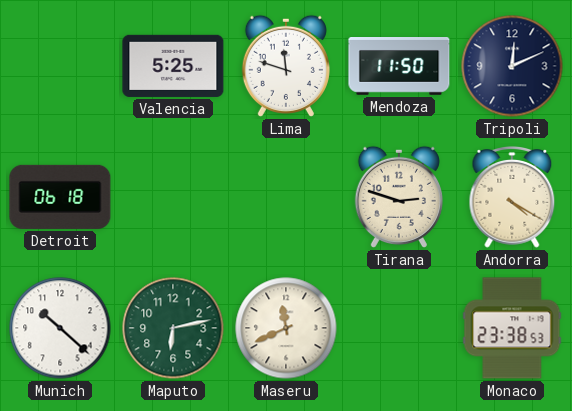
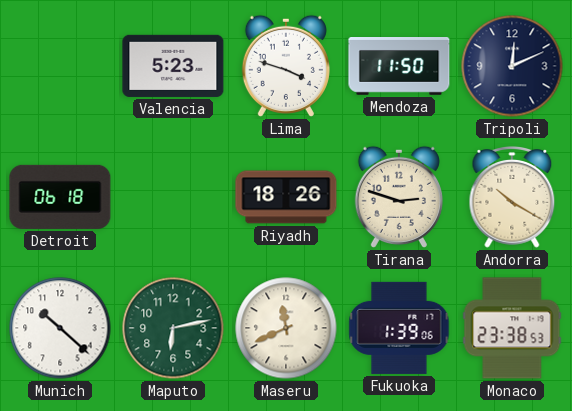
Valencia: 5:25 -> 5:23 (173, 66)
Lima: 11:48 -> 3:48 (286, 66)
Riyadh: none -> 18:26 (286, 197)
Andorra: 4:20 -> 10:20 (512, 198)
Fukuoka: none -> 1:39 (399, 328)
